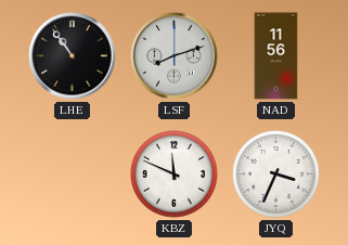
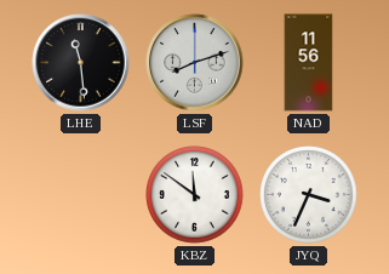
LHE: 10:54 -> 11:29 (81, 63)
KBZ: 11:49 -> 11:51 (195, 195)
